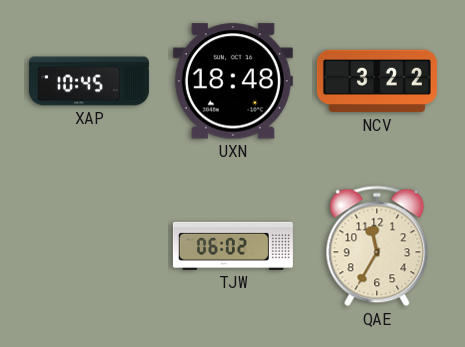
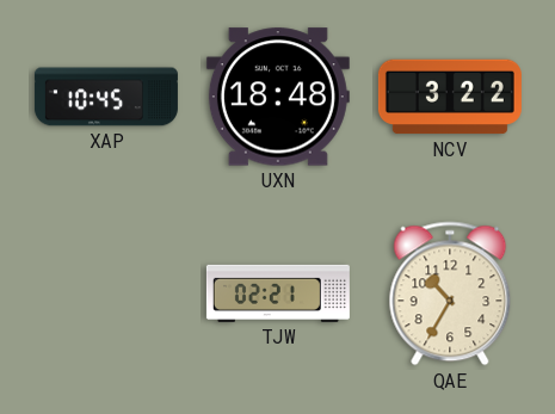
TJW: 06:02 -> 02:21 (278, 293)
QAE: 11:35 -> 10:35 (450, 293)
